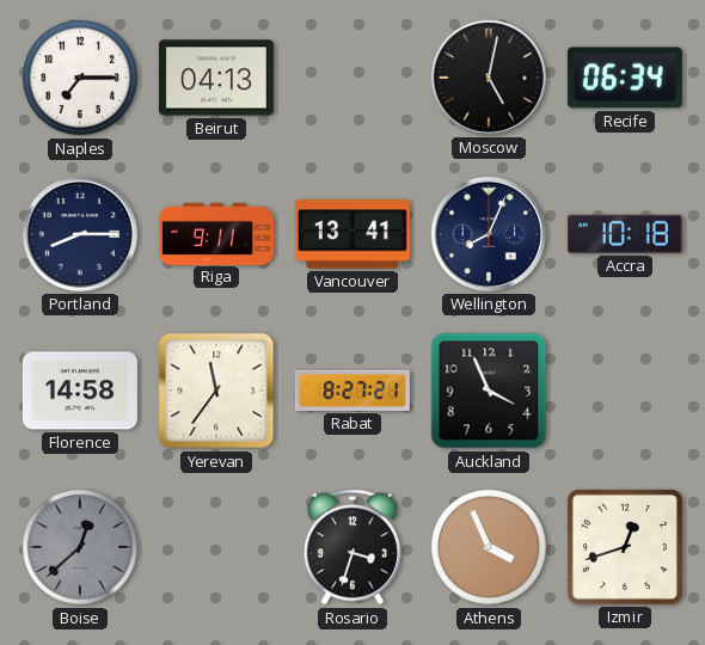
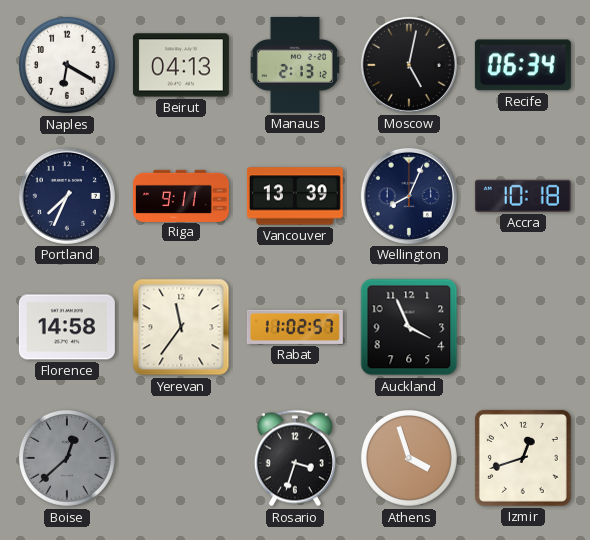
Naples: 7:15 -> 6:20 (67, 65)
Manaus: none -> 2:13 (295, 65)
Portland: 8:15 -> 7:34 (67, 196)
Vancouver: 13:41 -> 13:39 (295, 196)
Rabat: 8:27 -> 11:02 (295, 327)
Athens: 3:56 -> 3:57 (409, 458)
